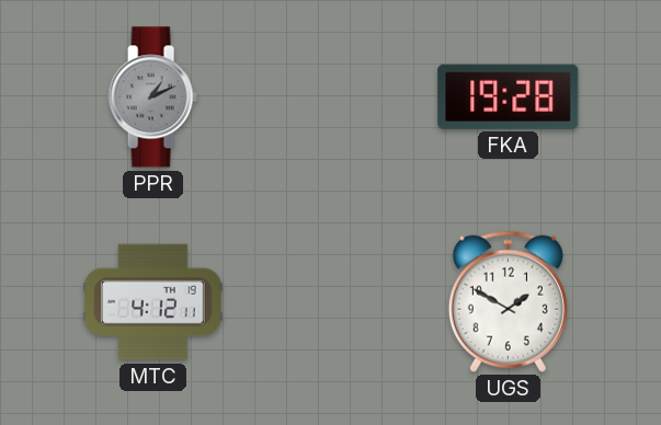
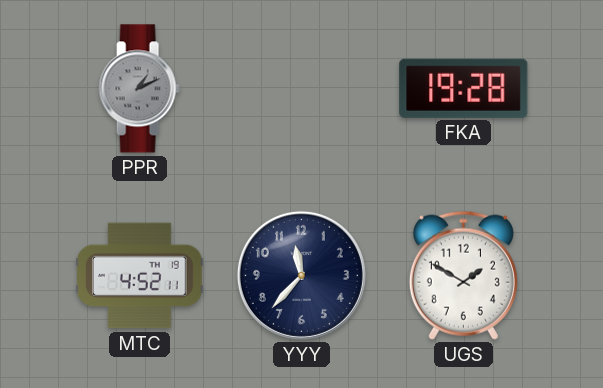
MTC: 4:12 -> 4:52 (140, 276)
YYY: none -> 11:37 (301, 275)
